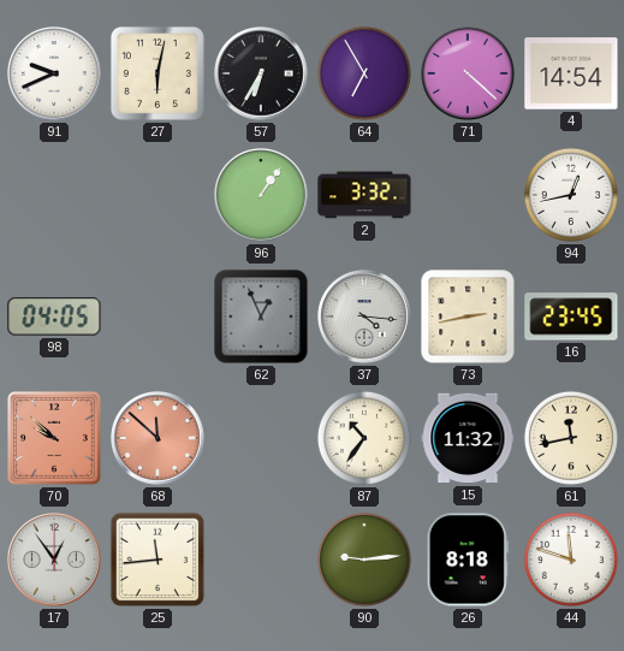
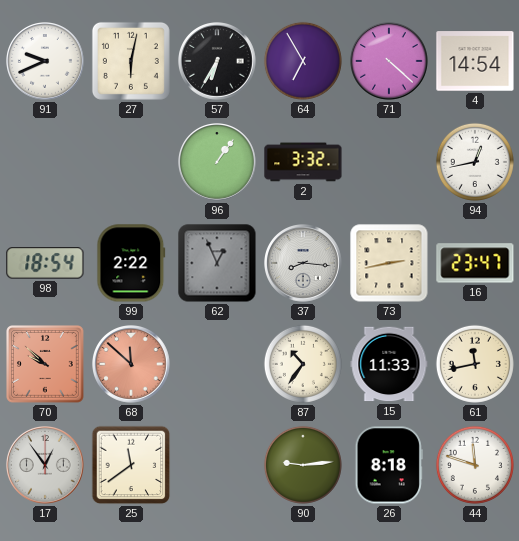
98: 04:05 -> 18:54 (45, 263)
99: none -> 2:22 (131, 263)
37: 4:16 -> 8:16 (303, 263)
16: 23:45 -> 23:47 (475, 263)
15: 11:32 -> 11:33 (389, 364)
25: 11:44 -> 11:39 (131, 465)
